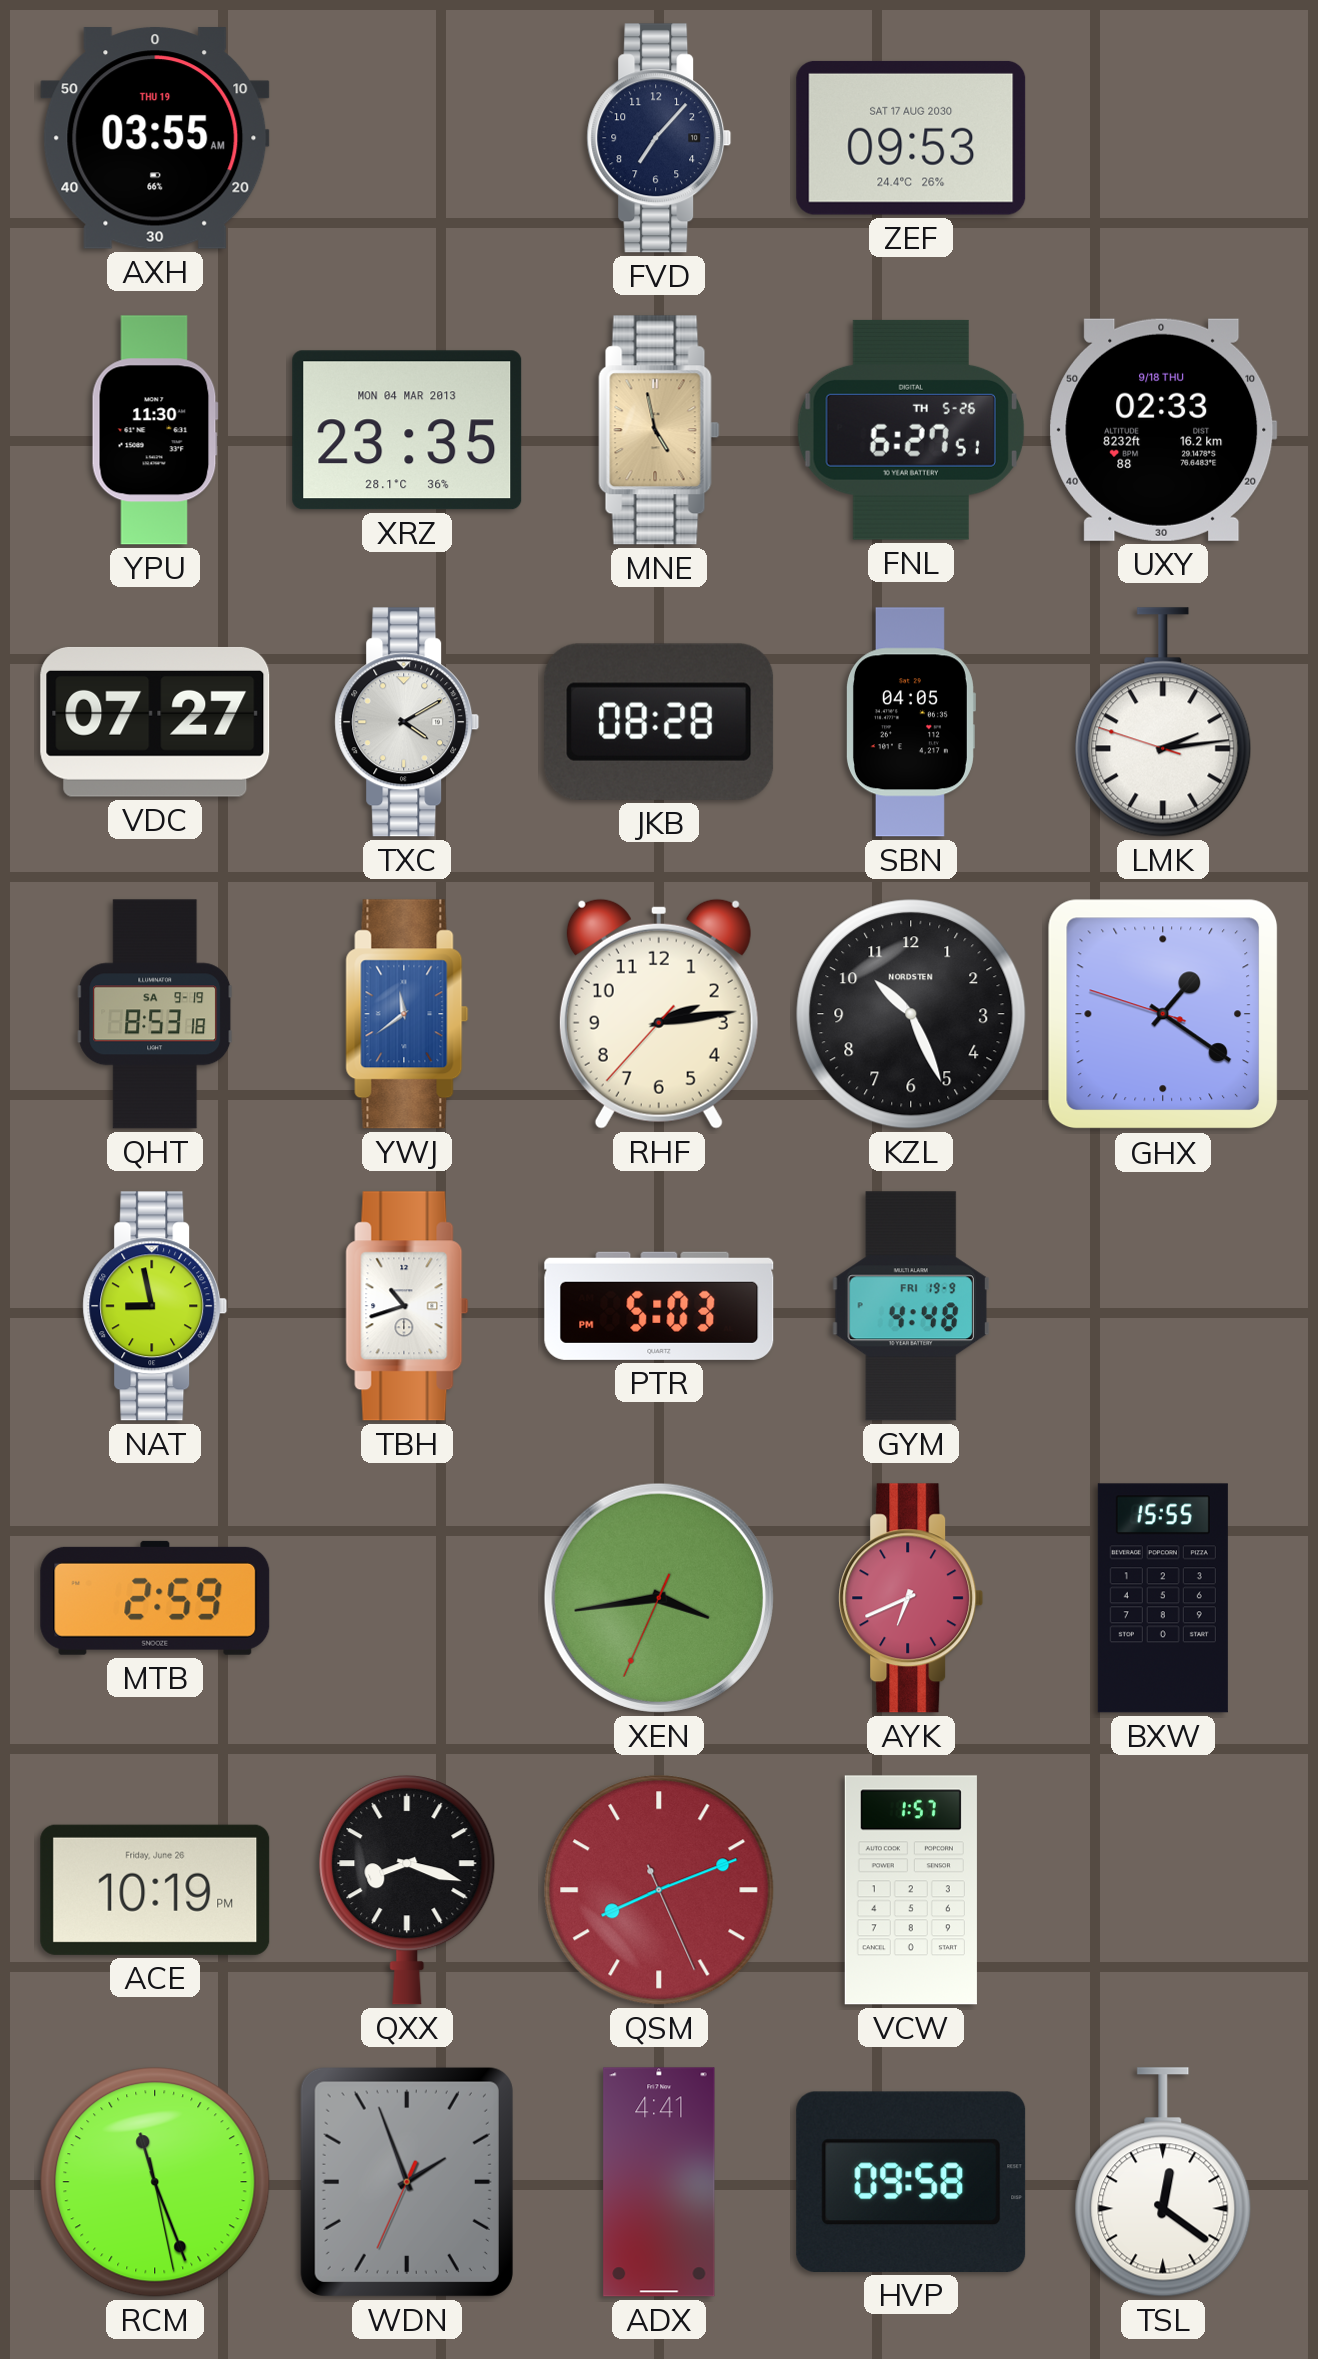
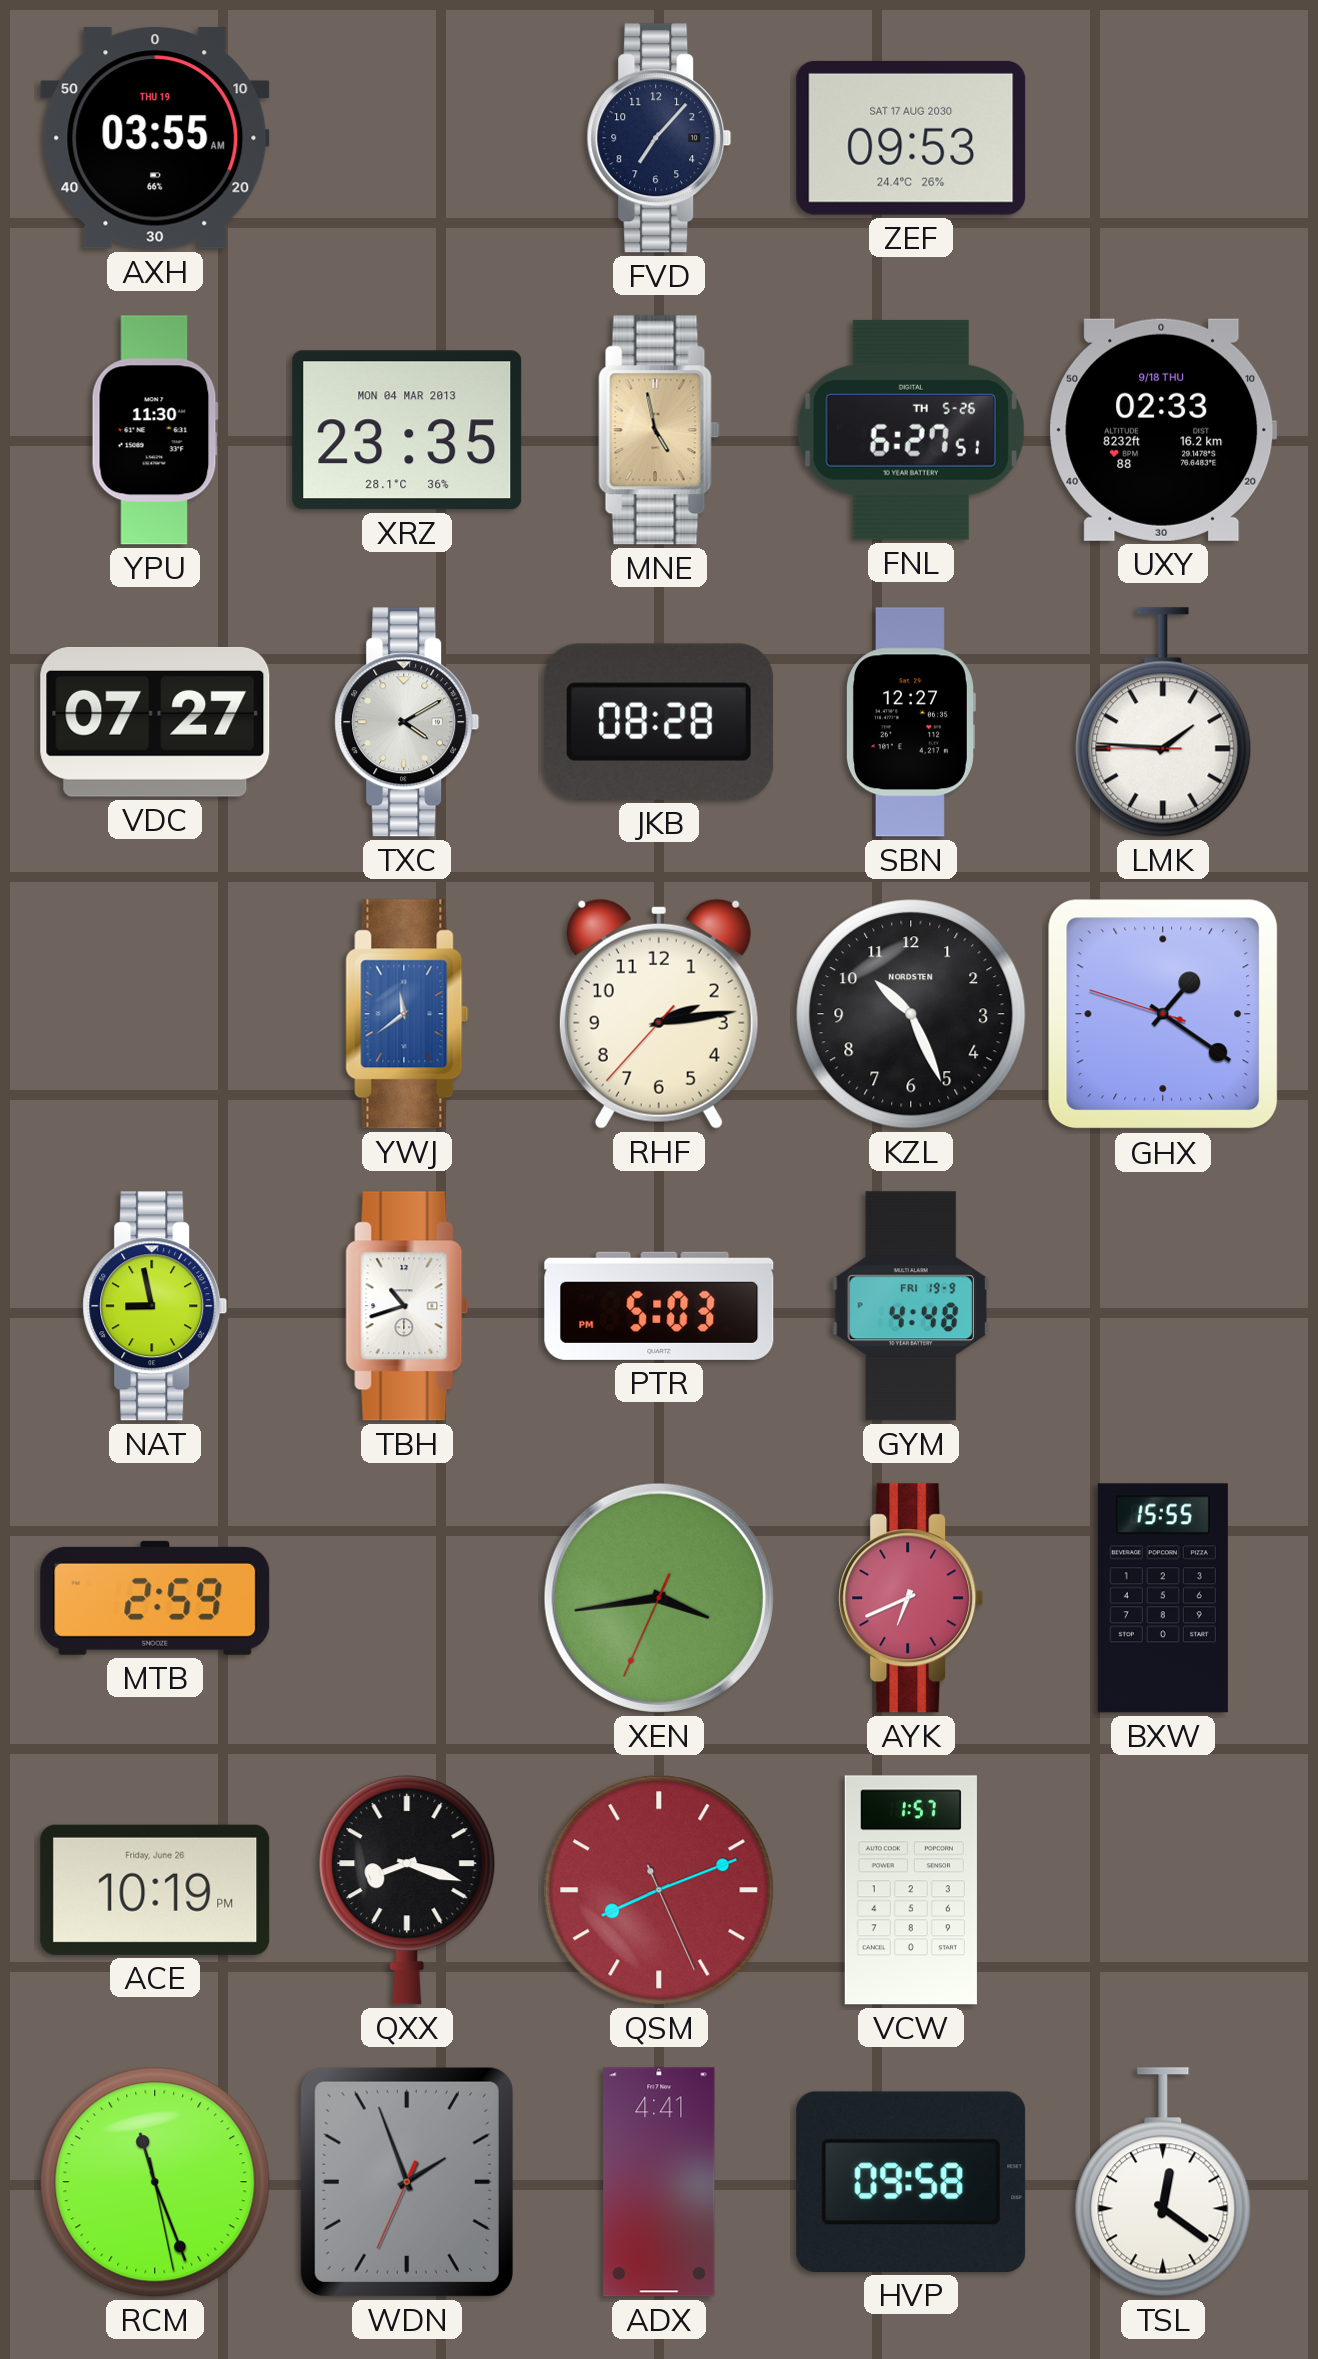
SBN: 04:05 -> 12:27 (910, 722)
LMK: 2:13 -> 1:45 (1163, 722)
QHT: 8:53 -> none (155, 1014)
